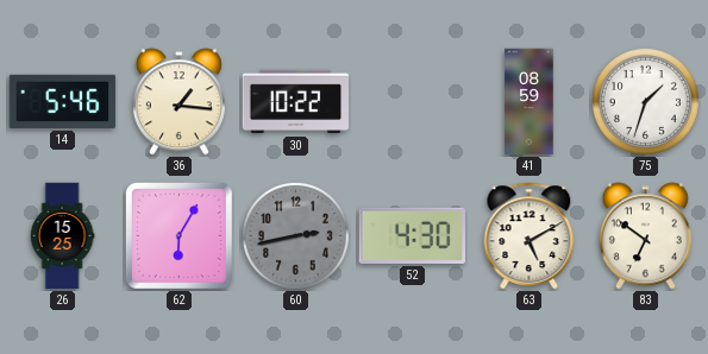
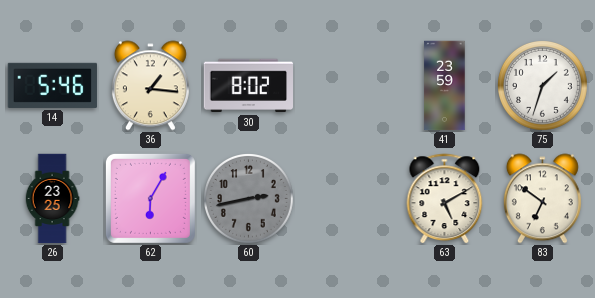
30: 10:22 -> 8:02 (249, 86)
41: 08:59 -> 23:59 (445, 86)
26: 15:25 -> 23:25 (52, 199)
52: 4:30 -> none (412, 235)
